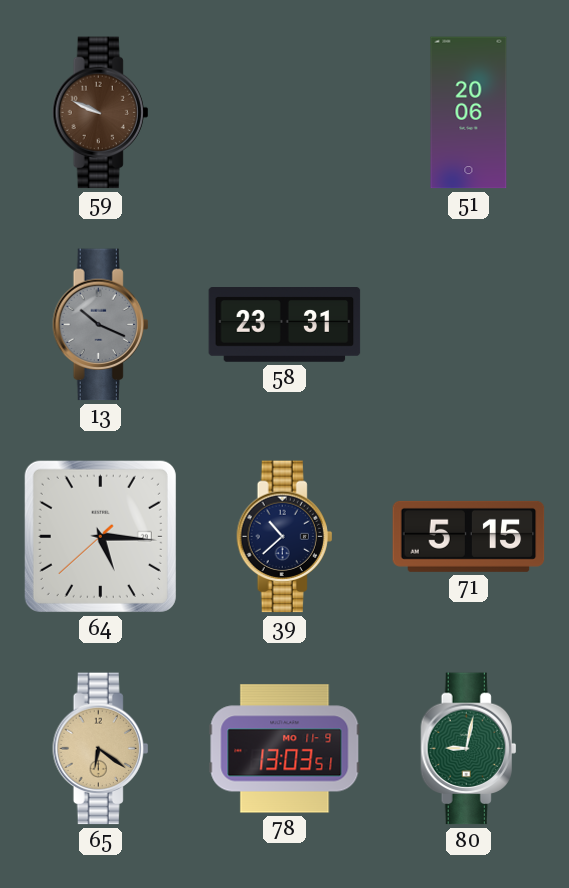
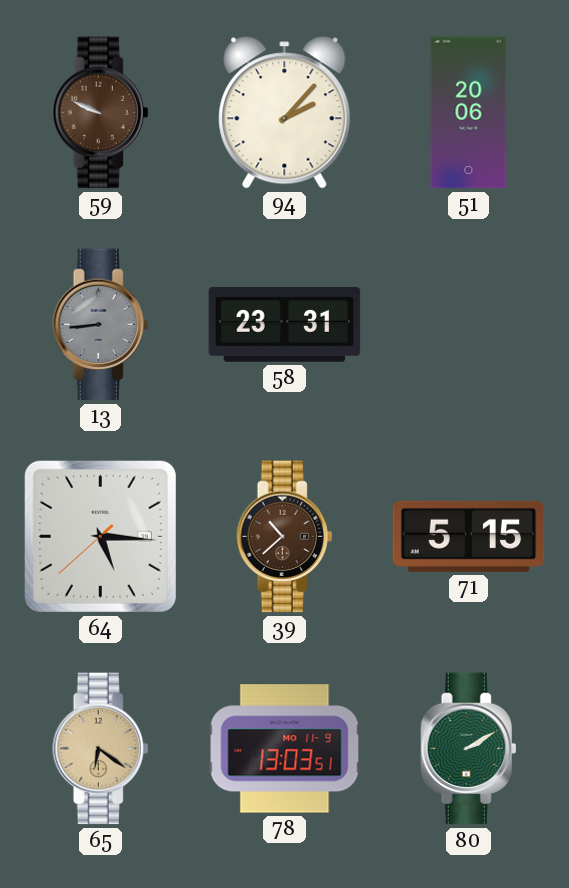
94: none -> 2:07 (285, 113)
13: 10:19 -> 8:44 (101, 325)
39 dial: navy -> brown (285, 537)
80: 9:02 -> 2:10 (469, 749)
